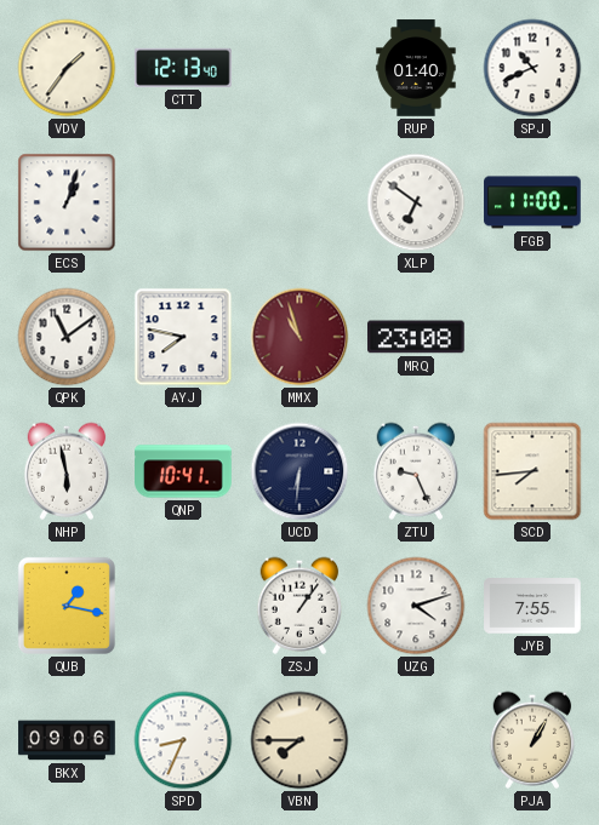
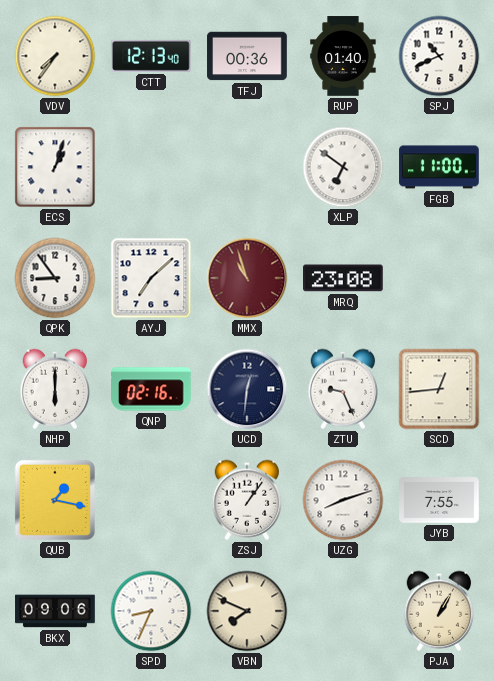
VDV: 1:36 -> 7:36 (55, 56)
TFJ: none -> 00:36 (247, 56)
QPK: 11:09 -> 8:54 (55, 278)
AYJ: 7:47 -> 7:08 (151, 278)
NHP: 5:58 -> 6:00 (55, 389)
QNP: 10:41 -> 02:16 (151, 389)
UCD: 6:31 -> 12:31 (247, 389)
SCD: 7:44 -> 12:44 (439, 389)
UZG: 4:12 -> 8:12 (343, 500)
VBN: 7:45 -> 7:49 (247, 611)
